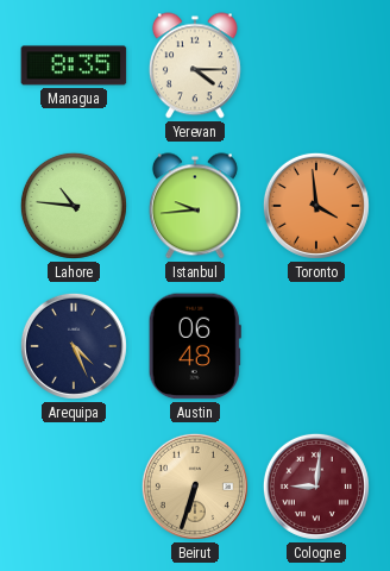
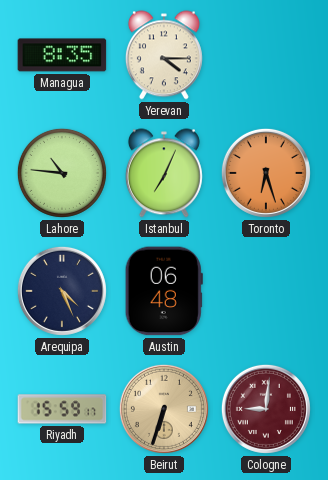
Istanbul: 9:44 -> 7:04 (164, 173)
Toronto: 3:59 -> 6:27 (266, 173)
Riyadh: none -> 15:59 (62, 409)
